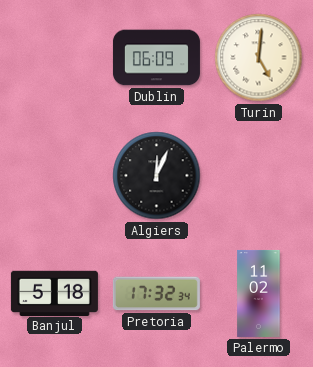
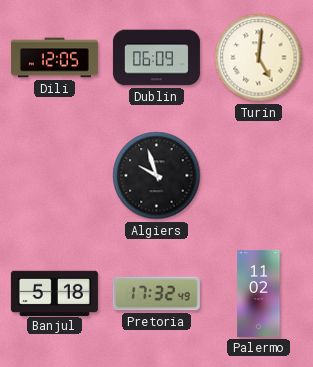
Dili: none -> 12:05 (54, 58)
Algiers: 12:04 -> 9:57 (157, 176)
Pretoria: 17:32:34 -> 17:32:49 (156, 294)
